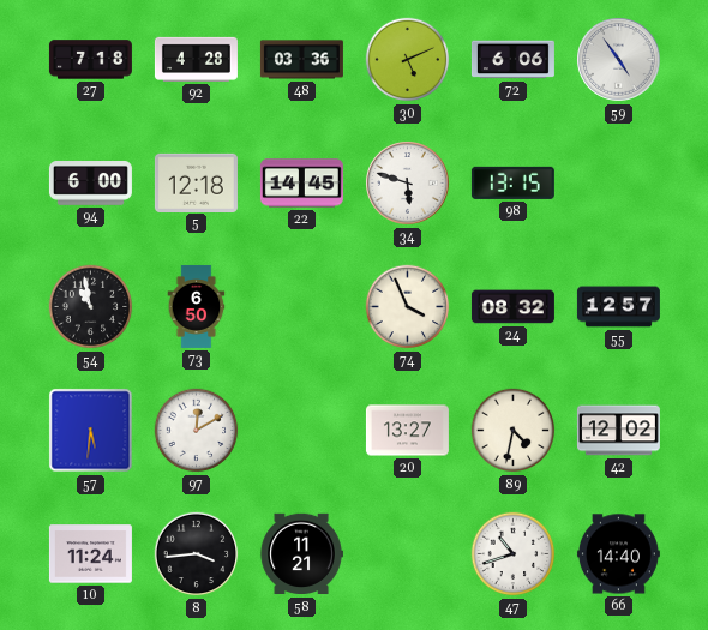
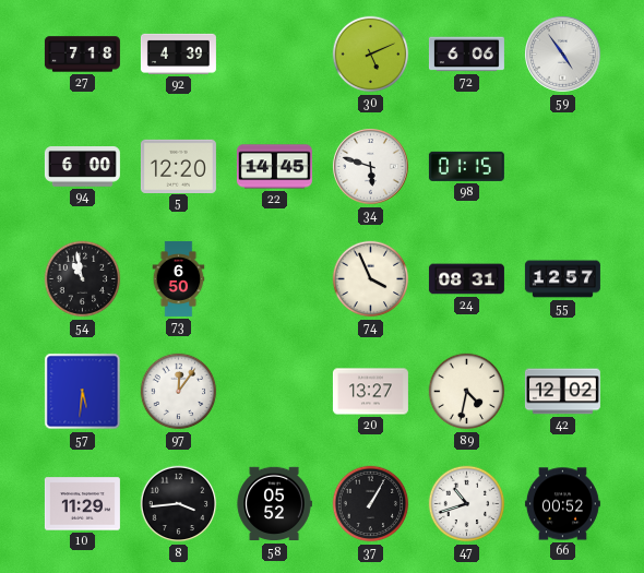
92: 4:28 -> 4:39 (178, 53)
48: 03:36 -> none (301, 60)
5: 12:18 -> 12:20 (178, 166)
98: 13:15 -> 01:15 (466, 166)
24: 08:32 -> 08:31 (466, 279)
97: 12:10 -> 12:06 (179, 392)
10: 11:24 -> 11:29 (82, 504)
58: 11:21 -> 05:52 (274, 504)
37: none -> 1:05 (371, 504)
66: 14:40 -> 00:52 (562, 504)
